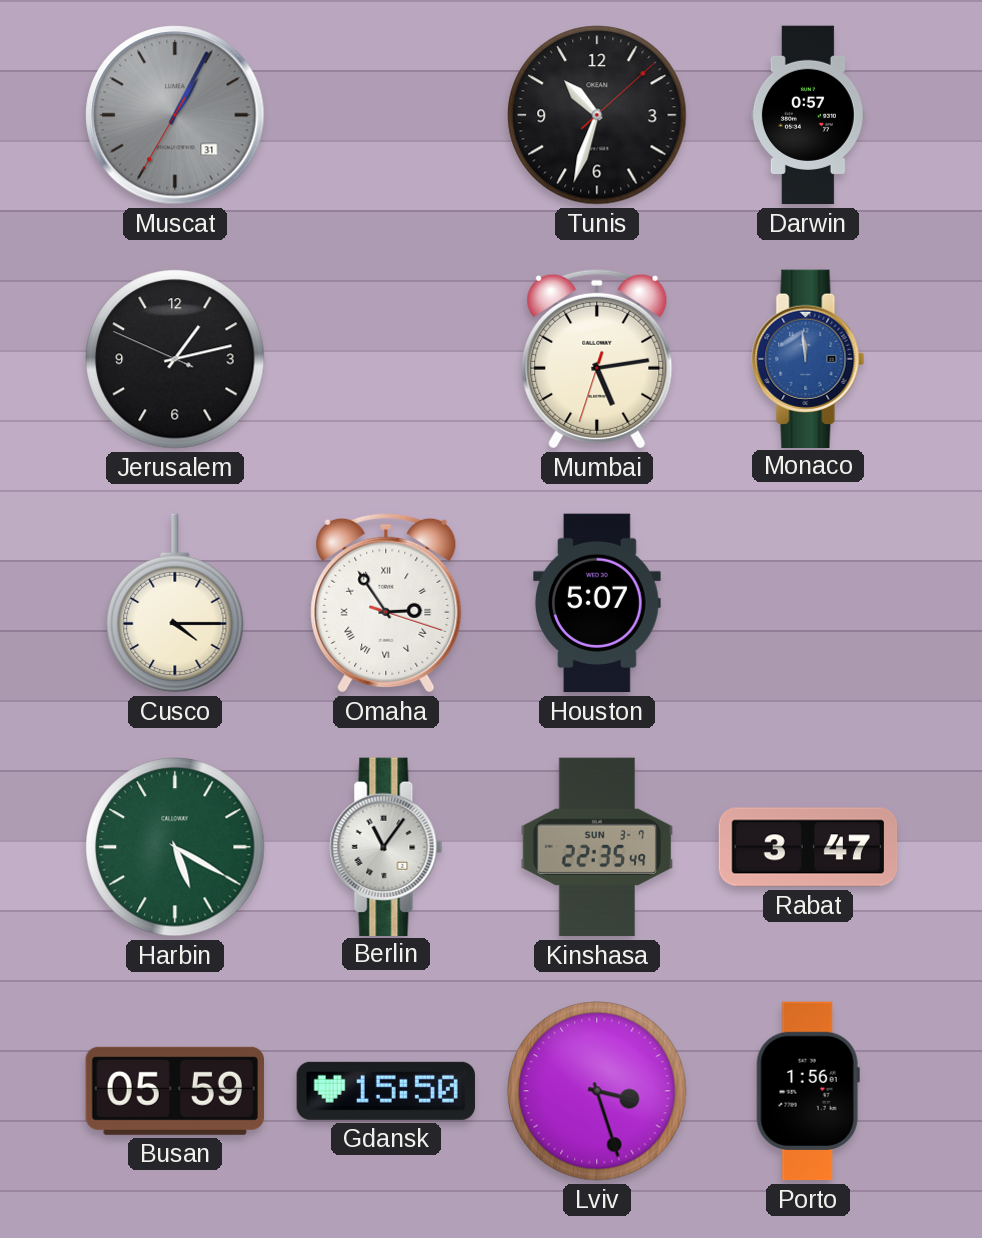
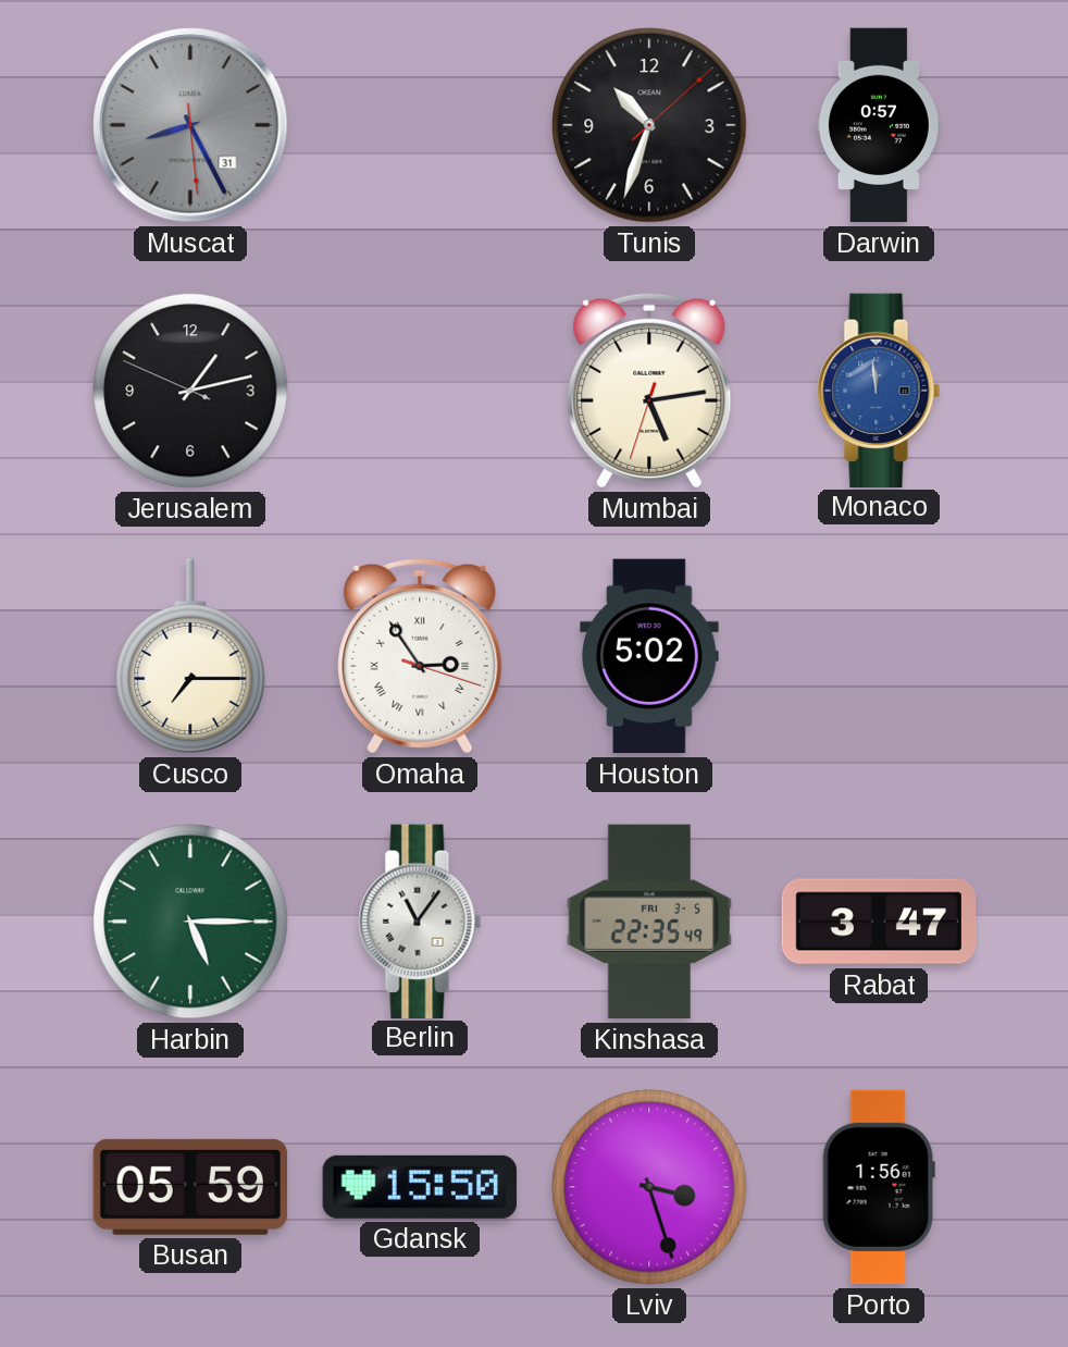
Muscat: 1:04 -> 8:25 (190, 125)
Cusco: 4:15 -> 7:15 (190, 656)
Houston: 5:07 -> 5:02 (650, 656)
Harbin: 5:20 -> 5:15 (190, 922)
Kinshasa date: SUN 3-7 -> FRI 3-5 (649, 922)
